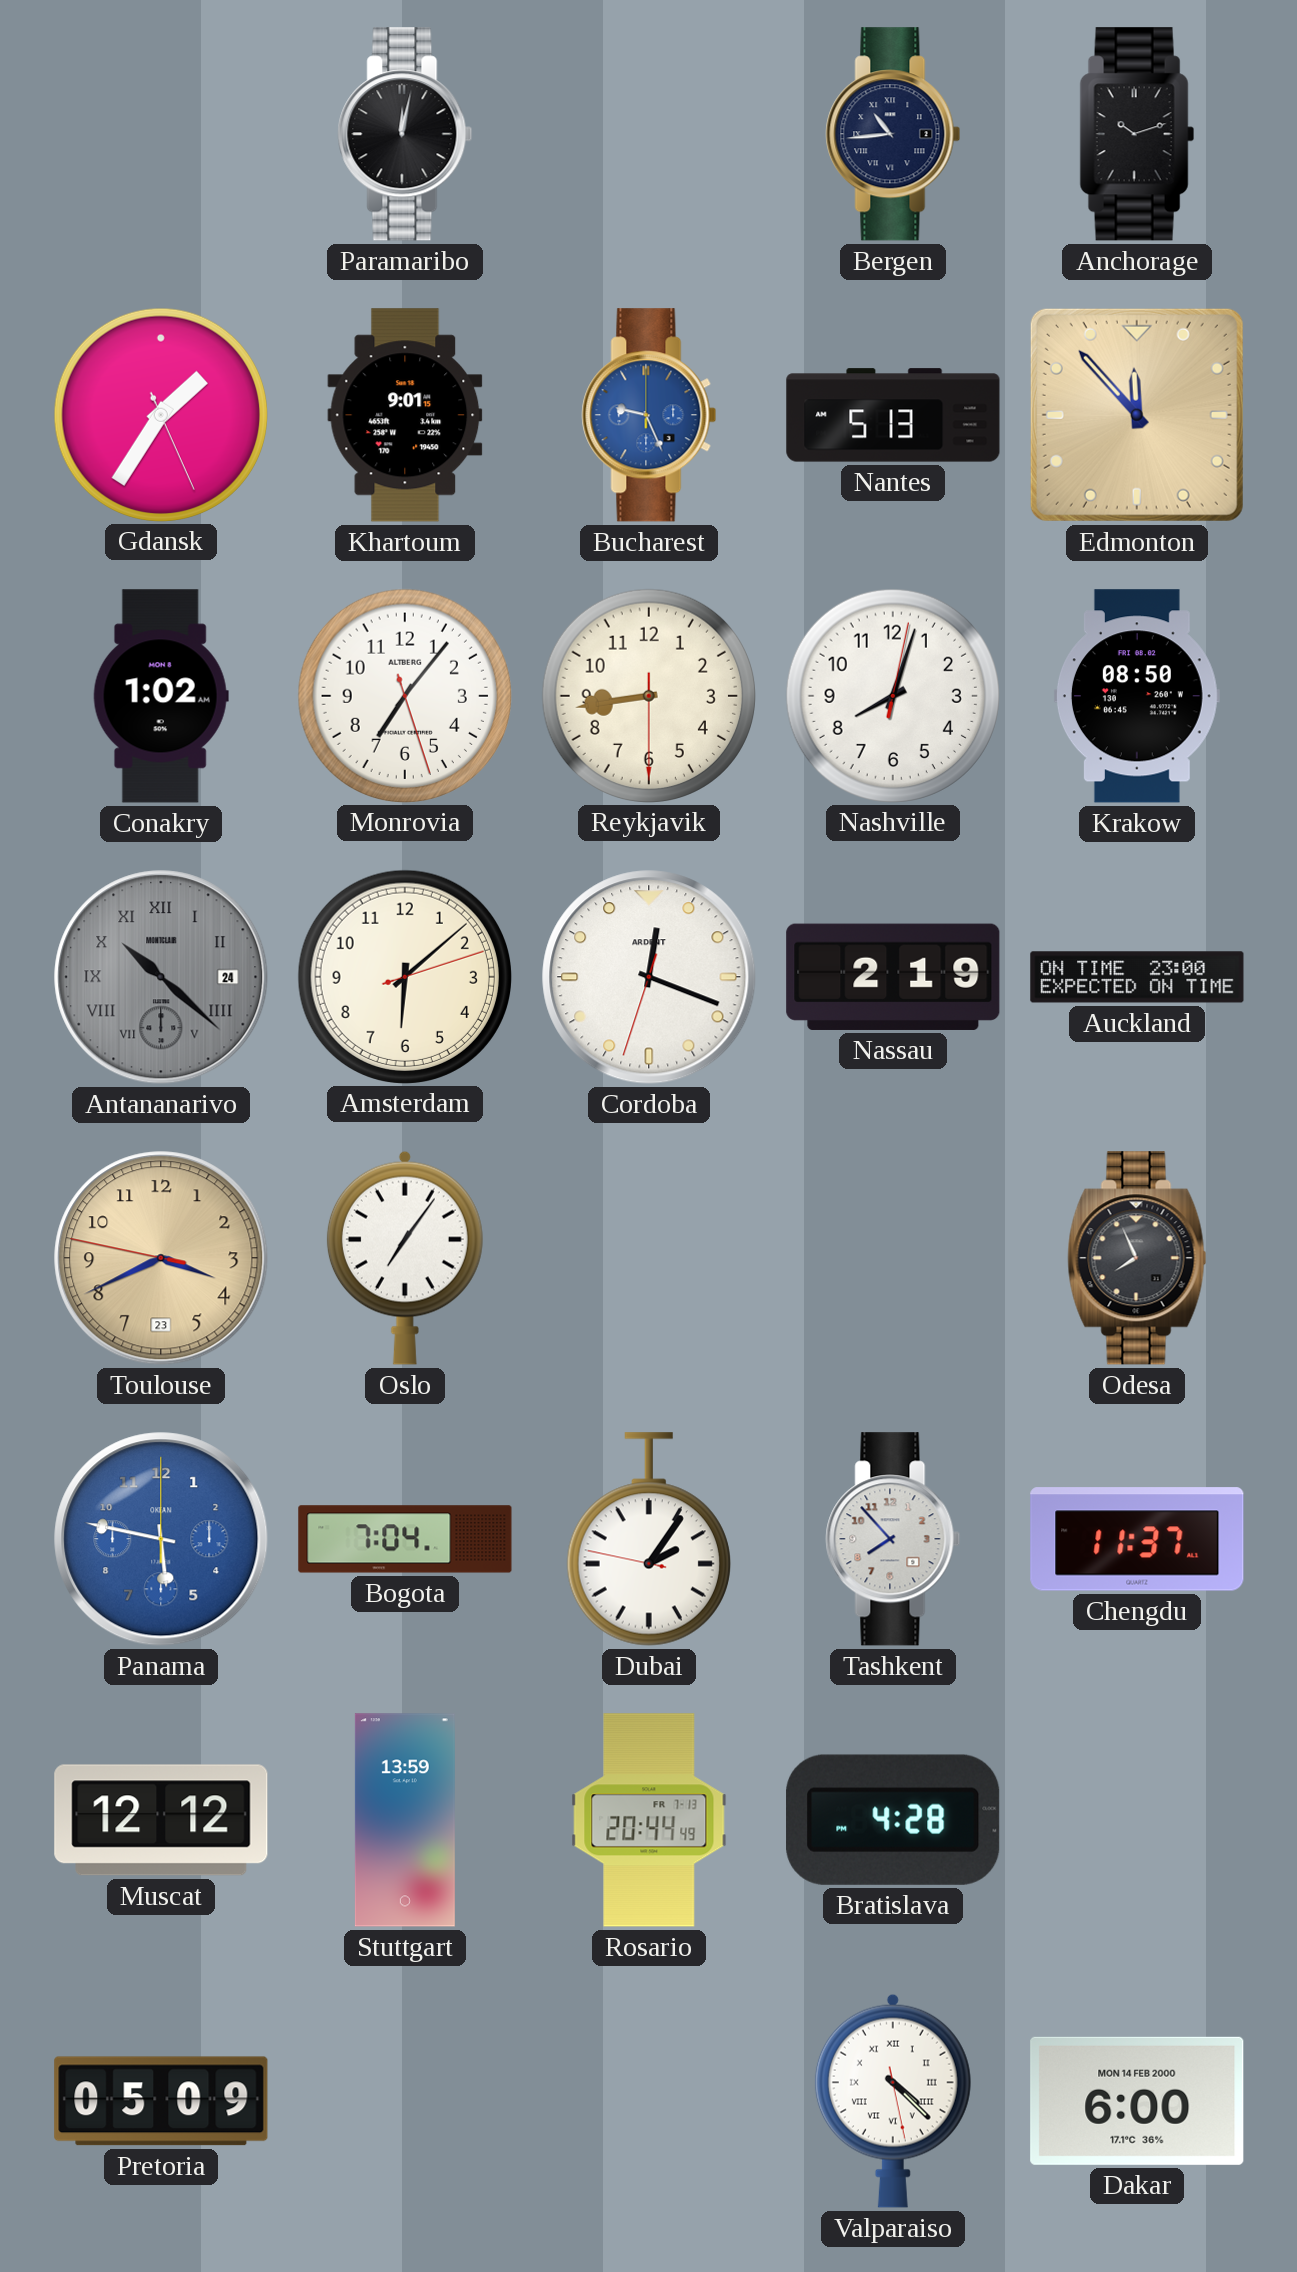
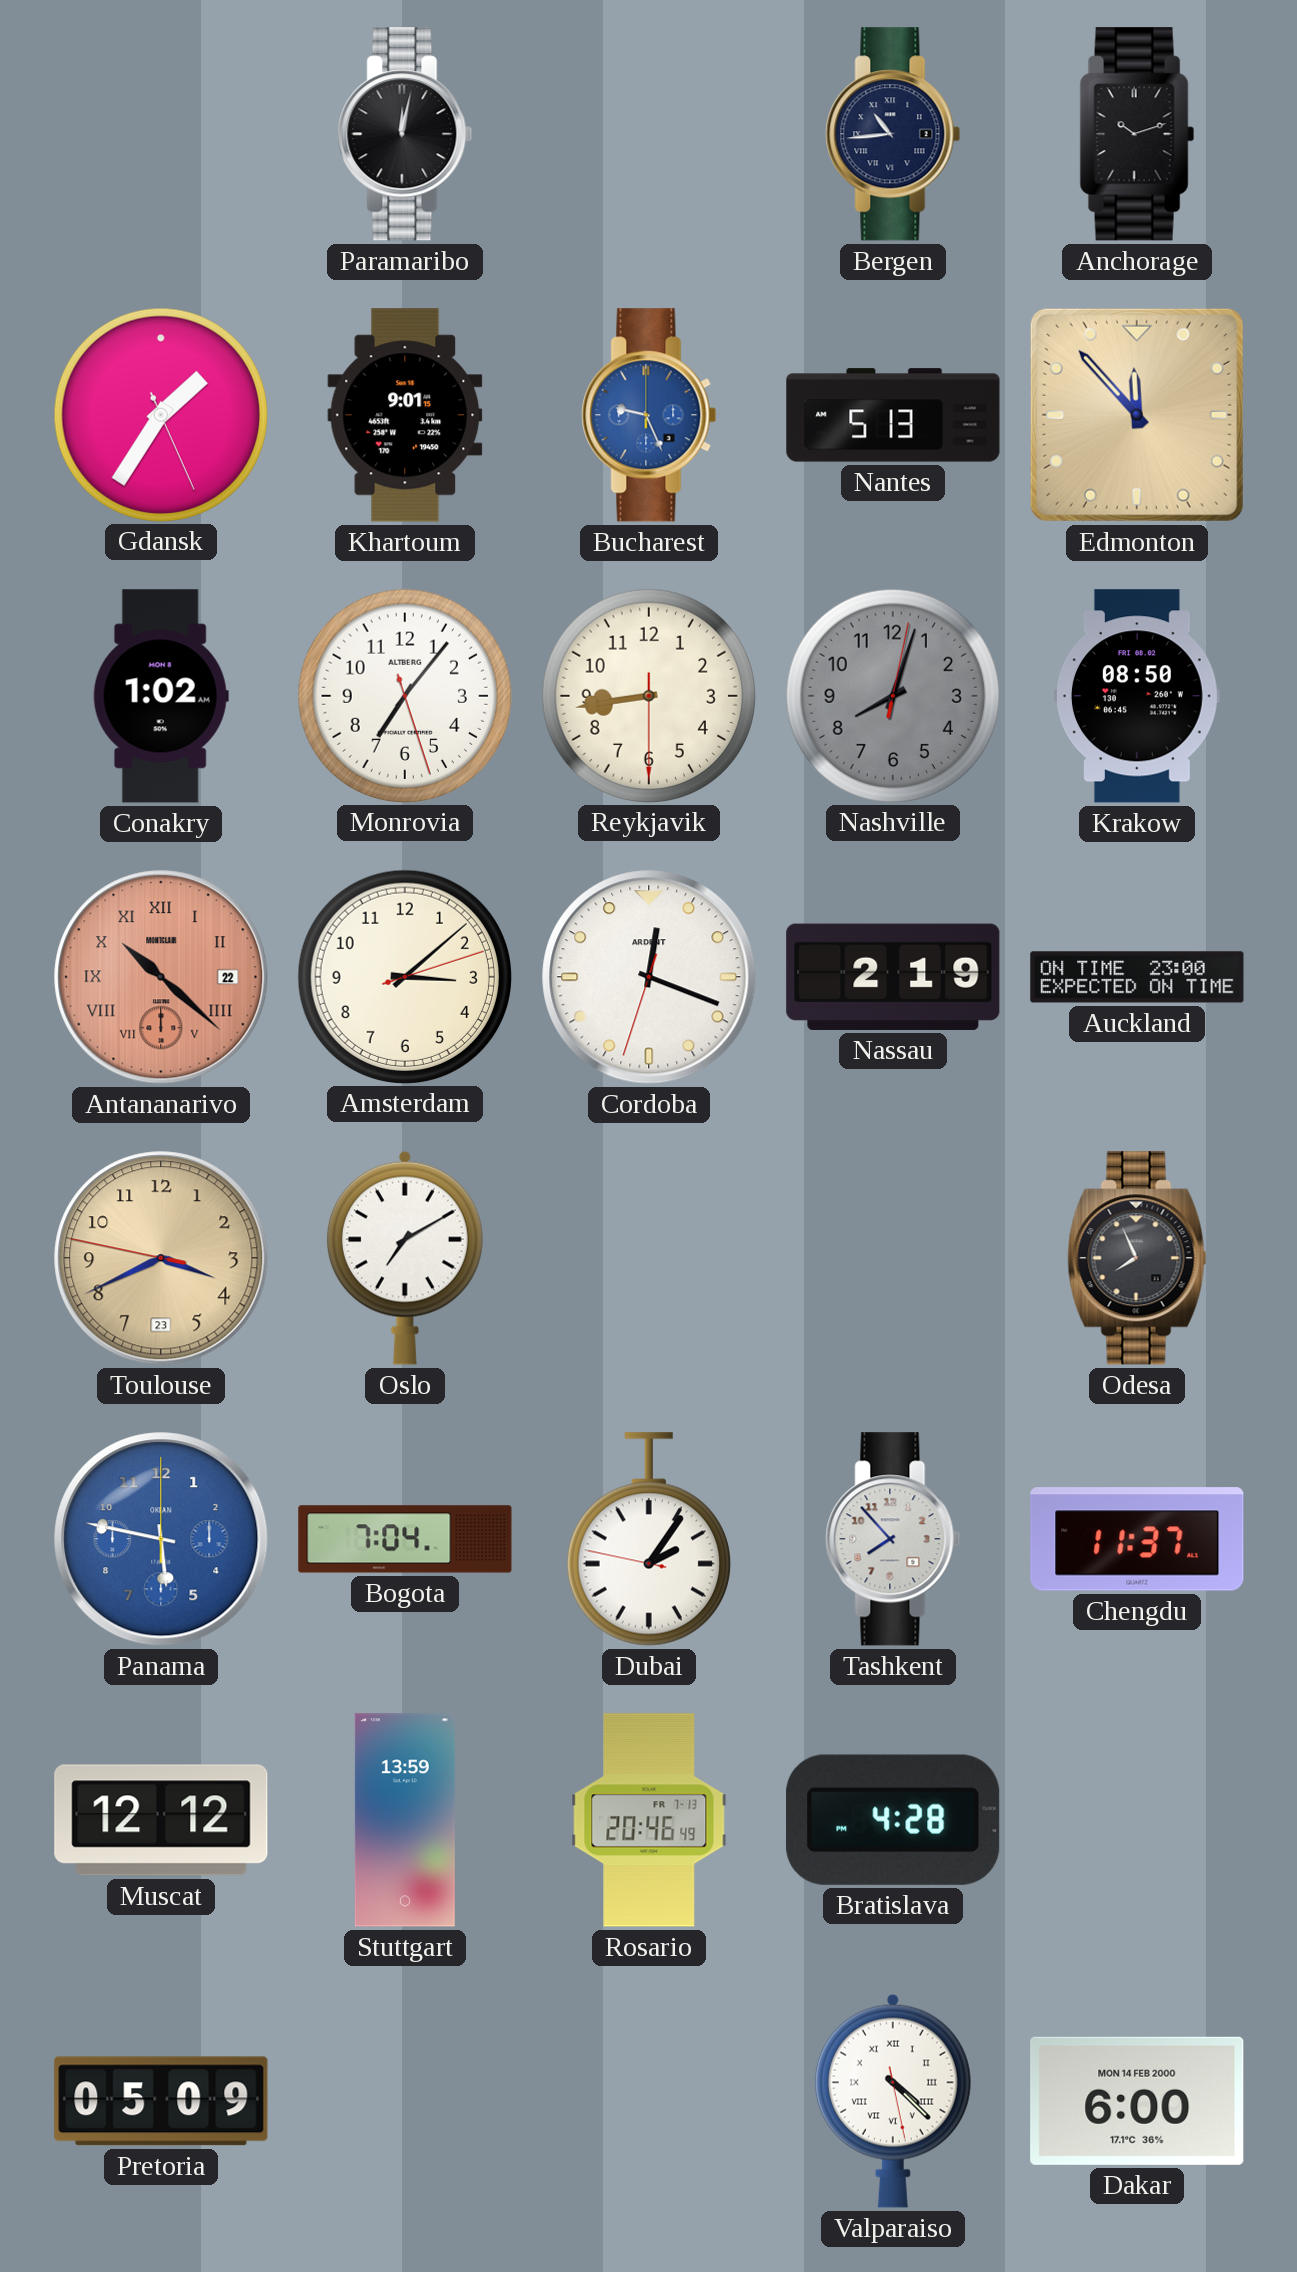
Nashville dial: white -> grey (892, 695)
Antananarivo date: 24 -> 22 (161, 977)
Antananarivo dial: grey -> salmon (161, 977)
Amsterdam: 6:08 -> 3:08 (404, 976)
Oslo: 7:06 -> 7:10 (405, 1258)
Rosario: 20:44 -> 20:46 (649, 1820)
